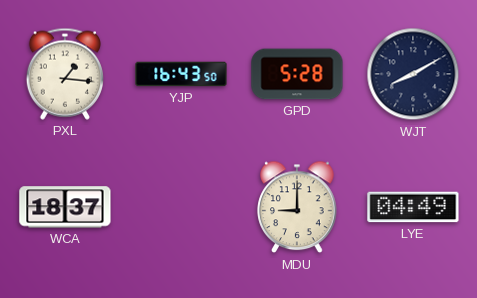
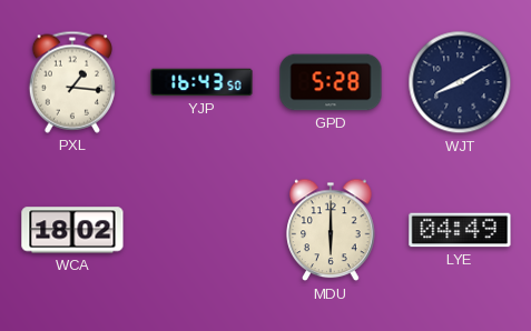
WCA: 18:37 -> 18:02 (72, 230)
MDU: 9:00 -> 6:00 (331, 230)
